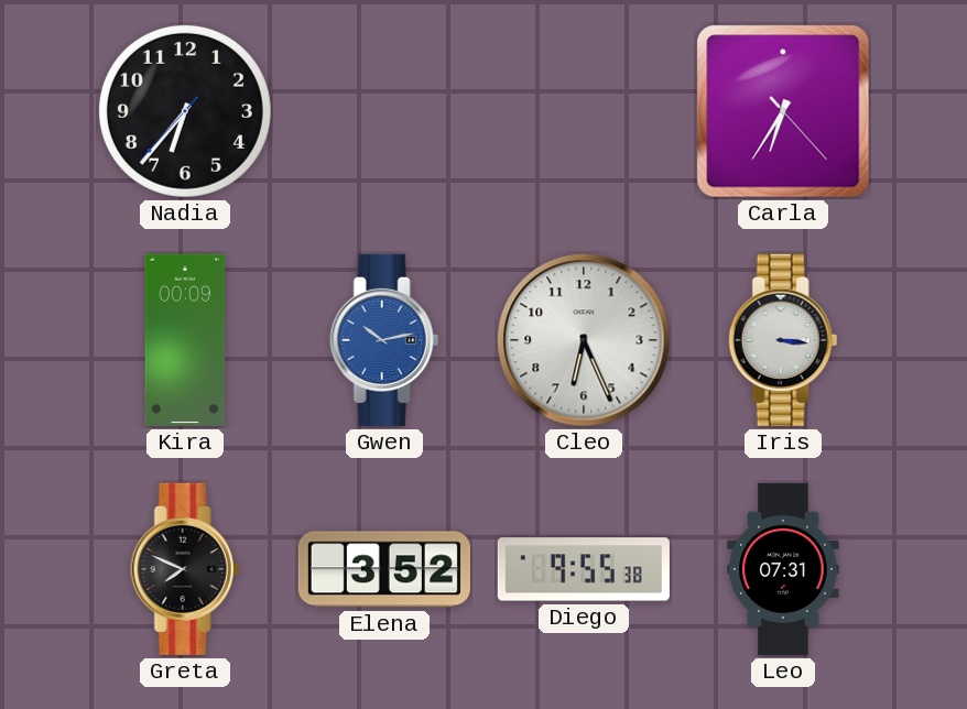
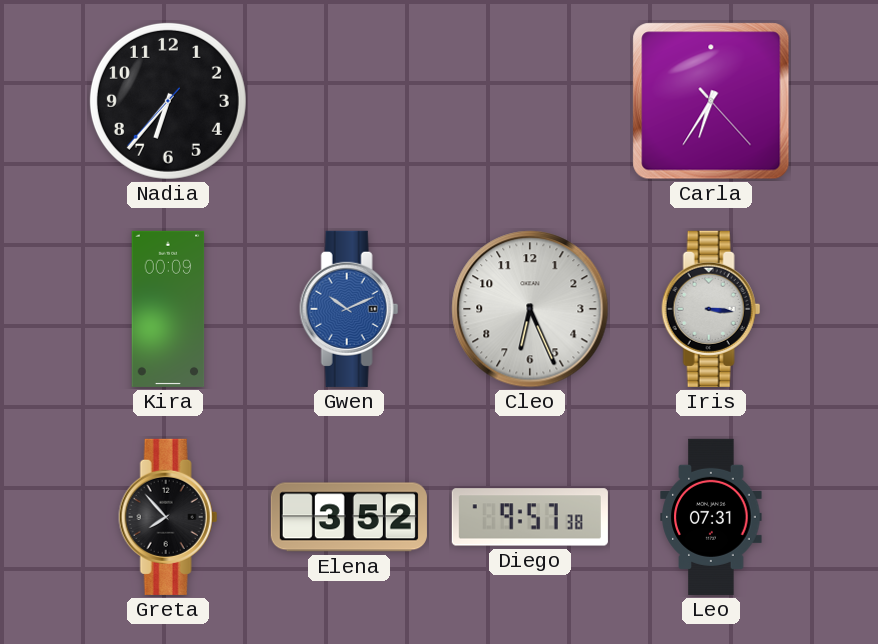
Gwen: 10:13 -> 10:11 (349, 309)
Greta: 7:49 -> 7:53 (168, 517)
Diego: 9:55 -> 9:57 (530, 517)
